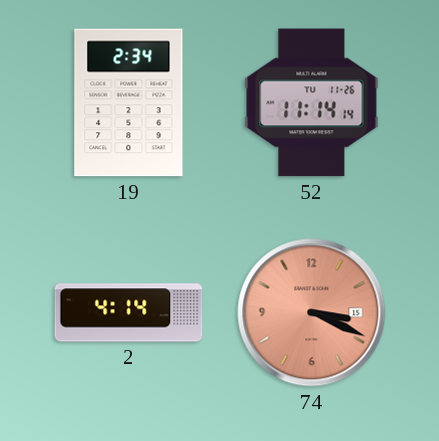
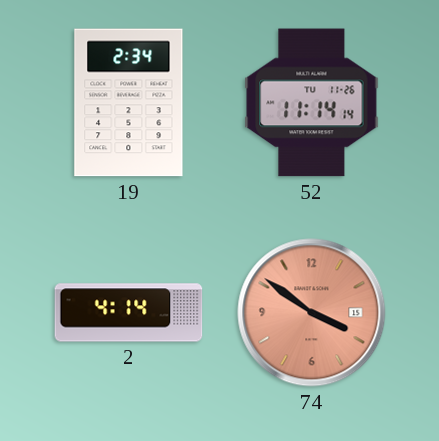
74: 3:19 -> 3:51 (312, 313)
